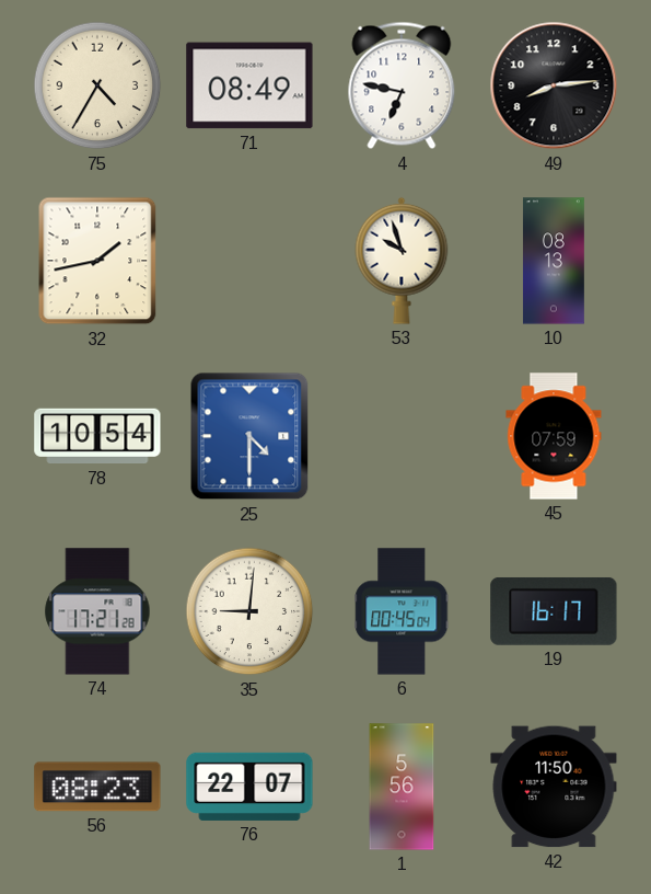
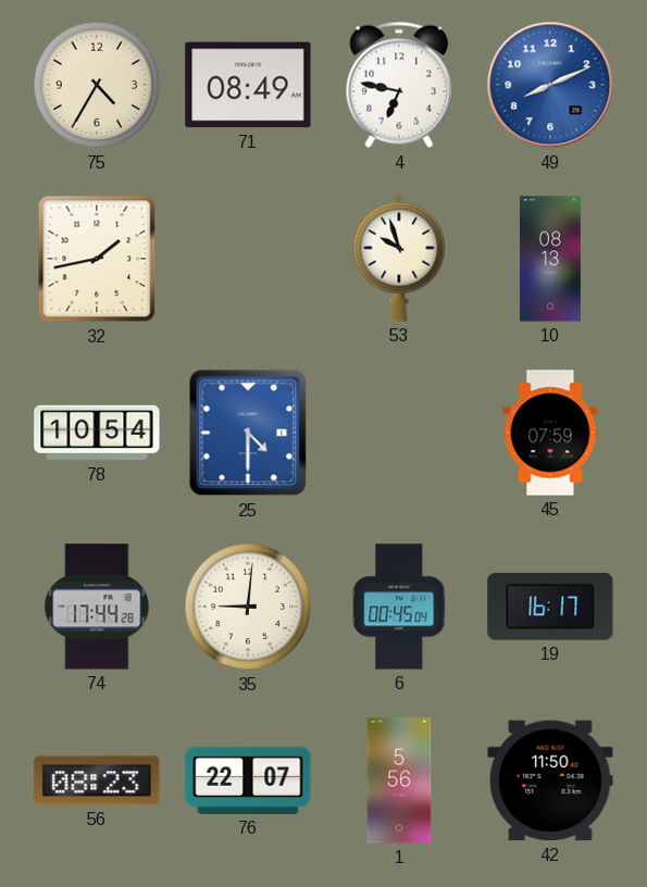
49: 8:14 -> 8:11 (550, 85)
49 dial: black -> blue (550, 85)
74: 17:21 -> 17:44 (97, 607)
